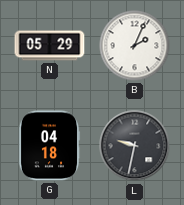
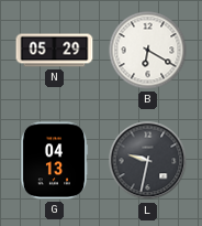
B: 2:04 -> 6:20 (148, 51)
G: 04:18 -> 04:13 (54, 161)
